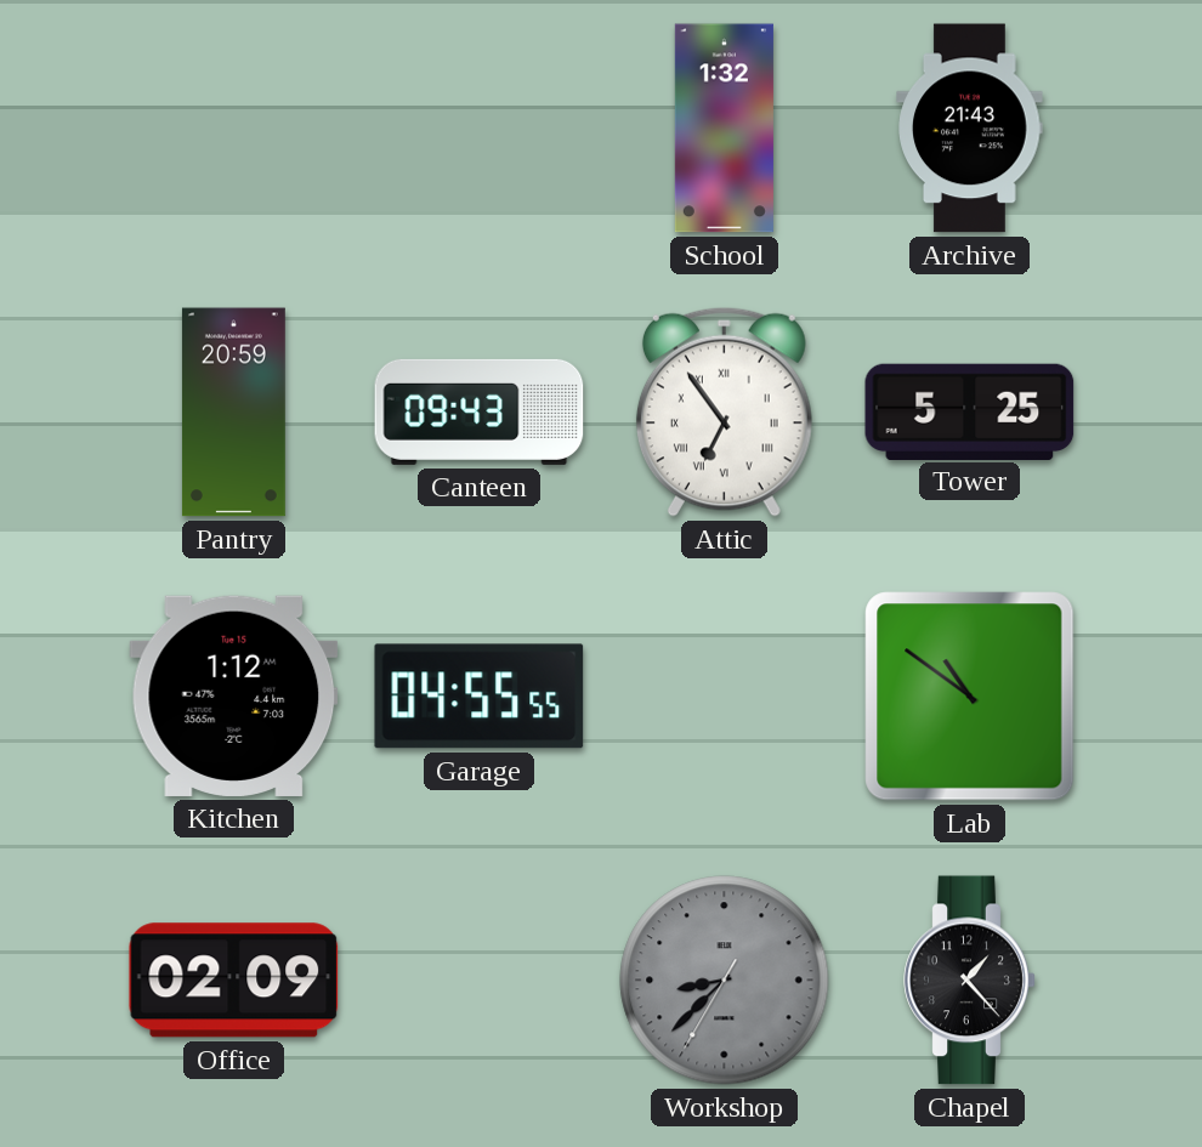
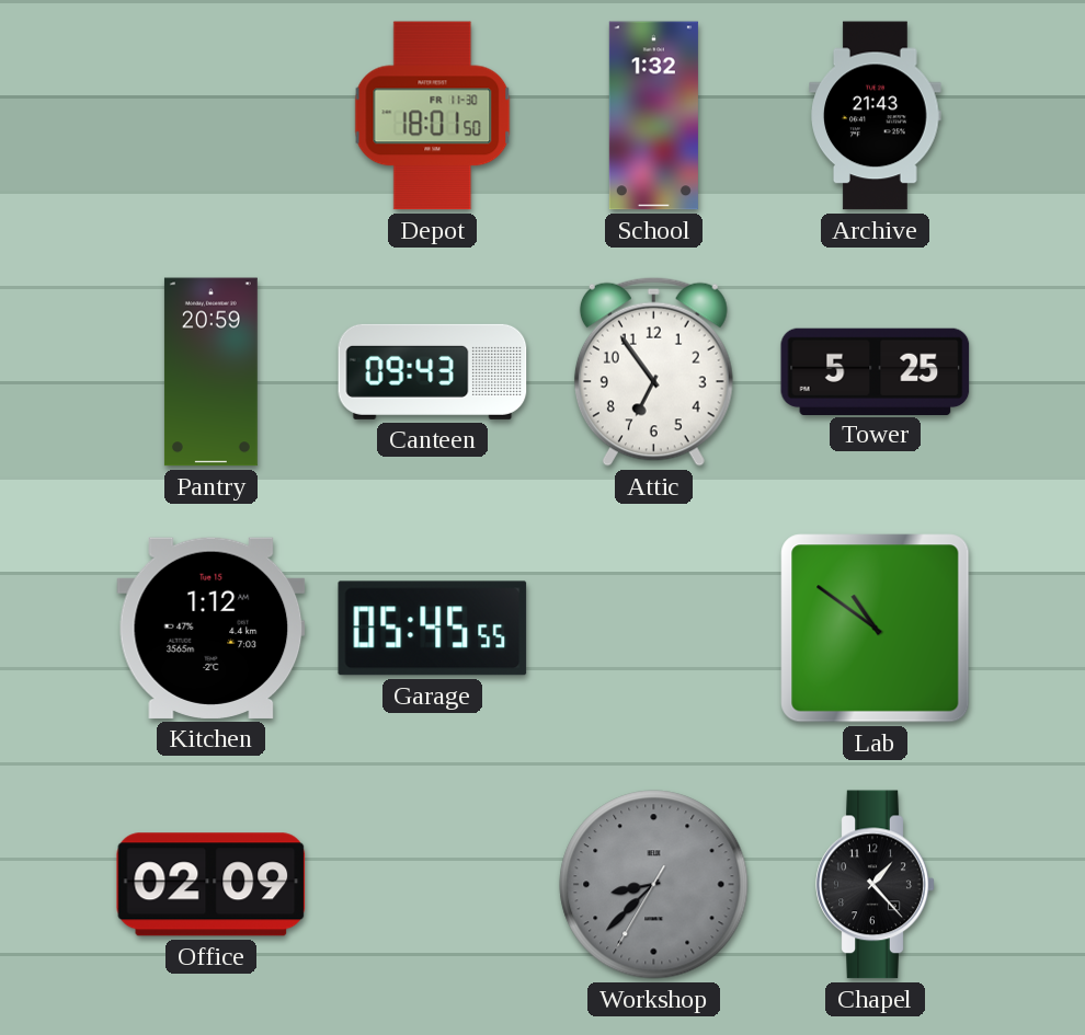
Depot: none -> 18:01 (433, 116)
Attic numerals: Roman -> Arabic (653, 371)
Garage: 04:55 -> 05:45 (433, 629)
